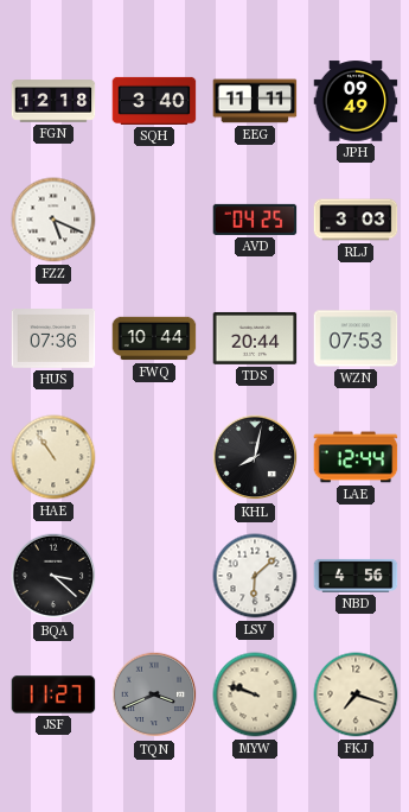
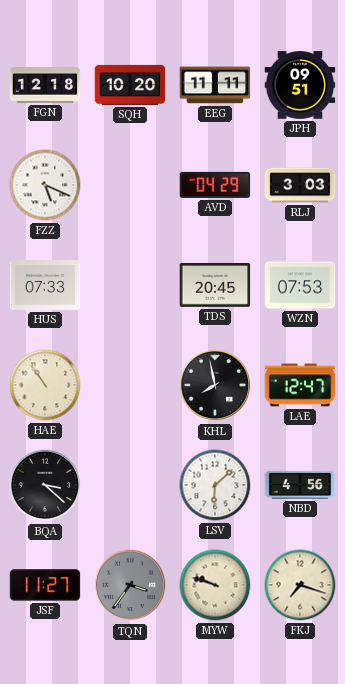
SQH: 3:40 -> 10:20 (130, 85)
JPH: 09:49 -> 09:51 (300, 85)
AVD: 04:25 -> 04:29 (215, 185)
HUS: 07:36 -> 07:33 (45, 286)
FWQ: 10:44 -> none (154, 338)
TDS: 20:44 -> 20:45 (215, 285)
KHL: 8:02 -> 7:58 (215, 385)
LAE: 12:44 -> 12:47 (300, 385)
TQN: 3:41 -> 3:36 (130, 585)
